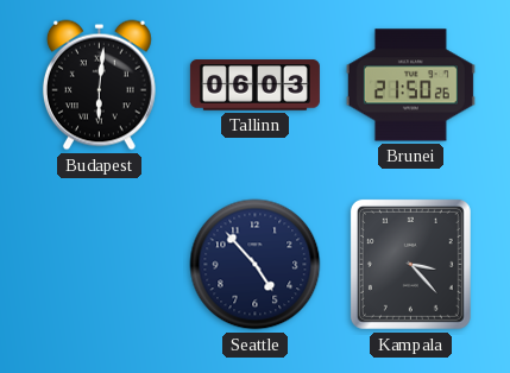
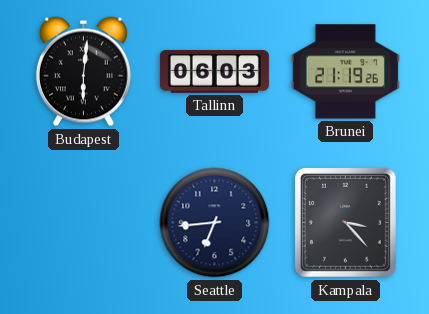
Brunei: 21:50 -> 21:19 (345, 72)
Seattle: 4:53 -> 6:44 (215, 223)
